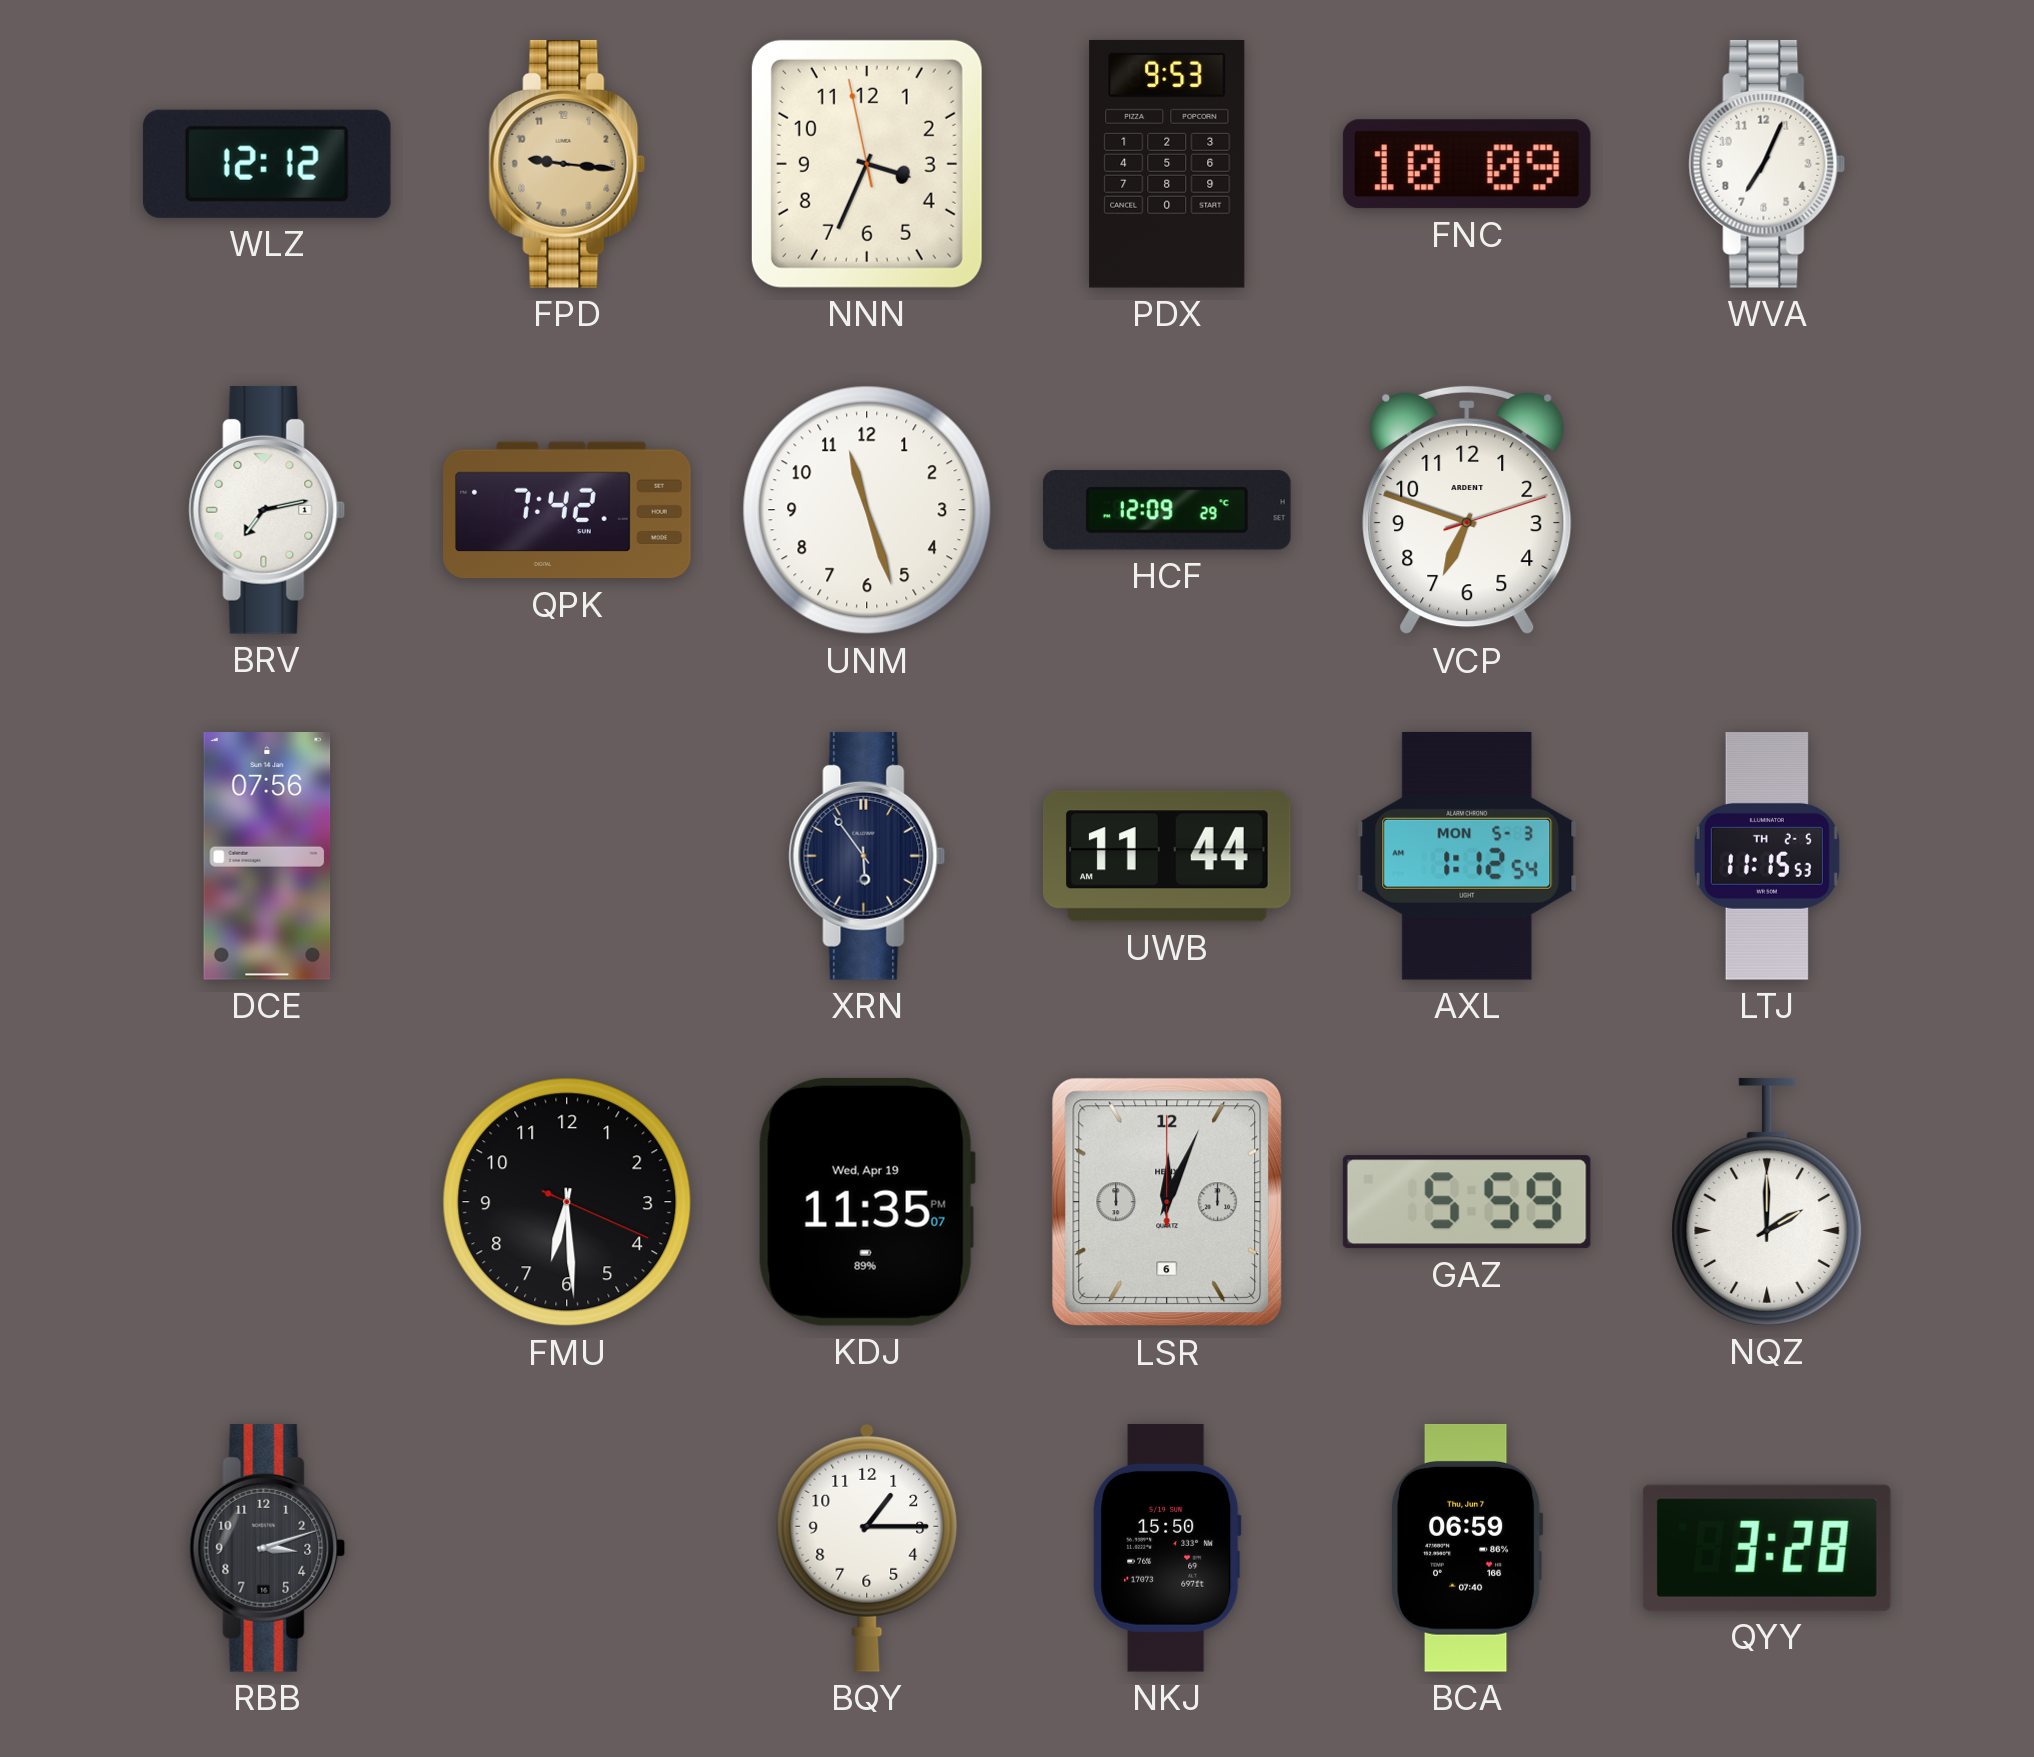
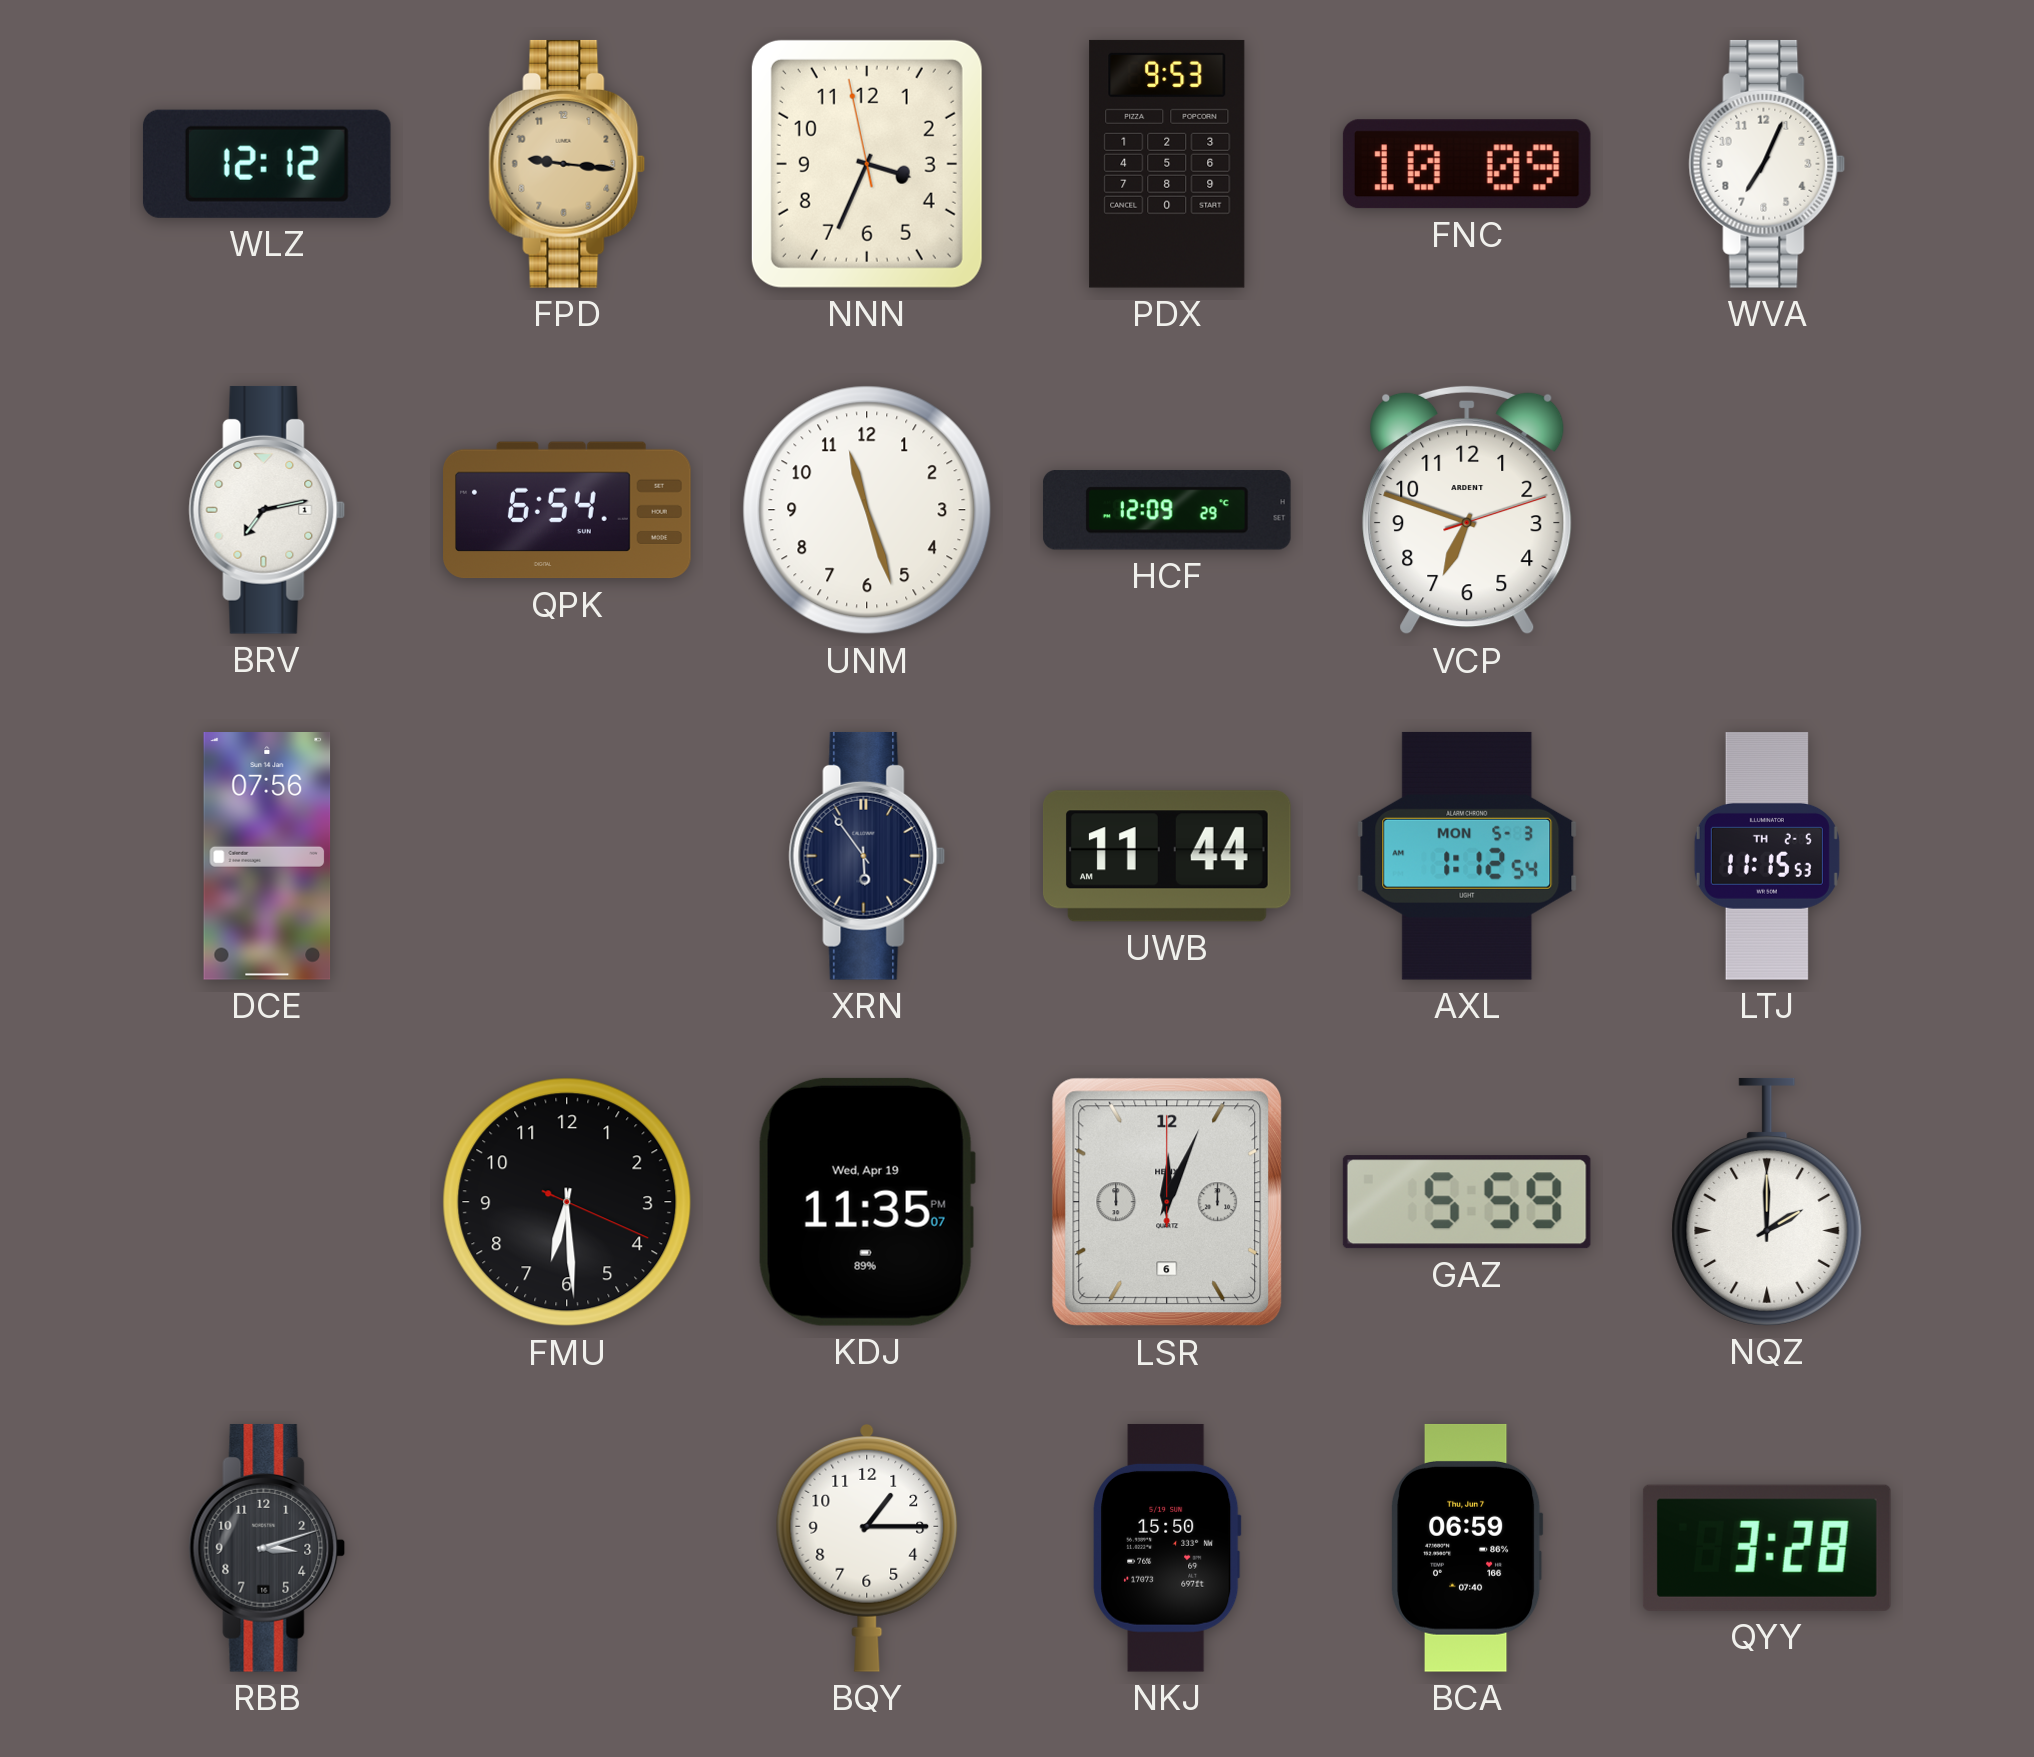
QPK: 7:42 -> 6:54 (567, 510)
